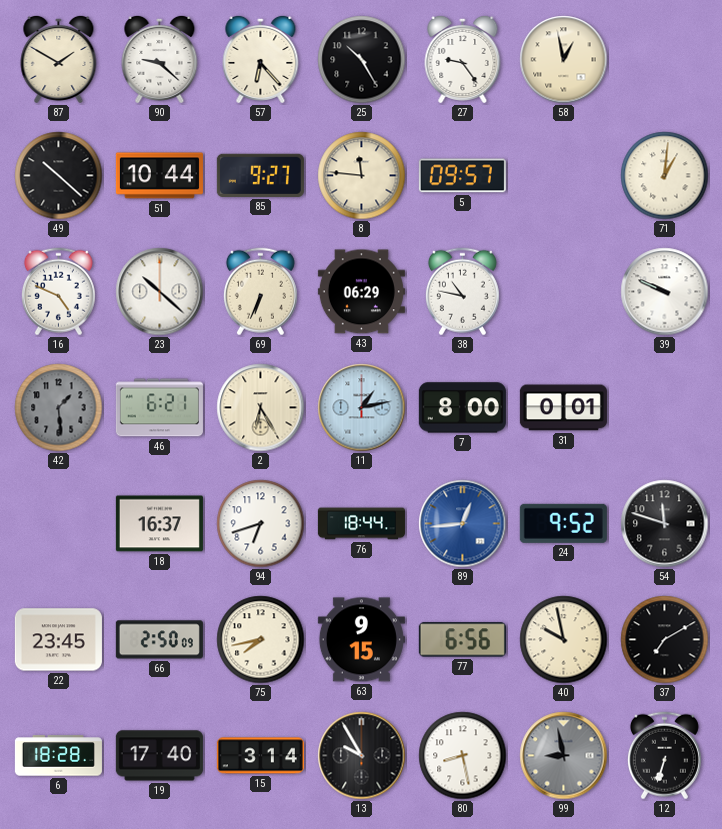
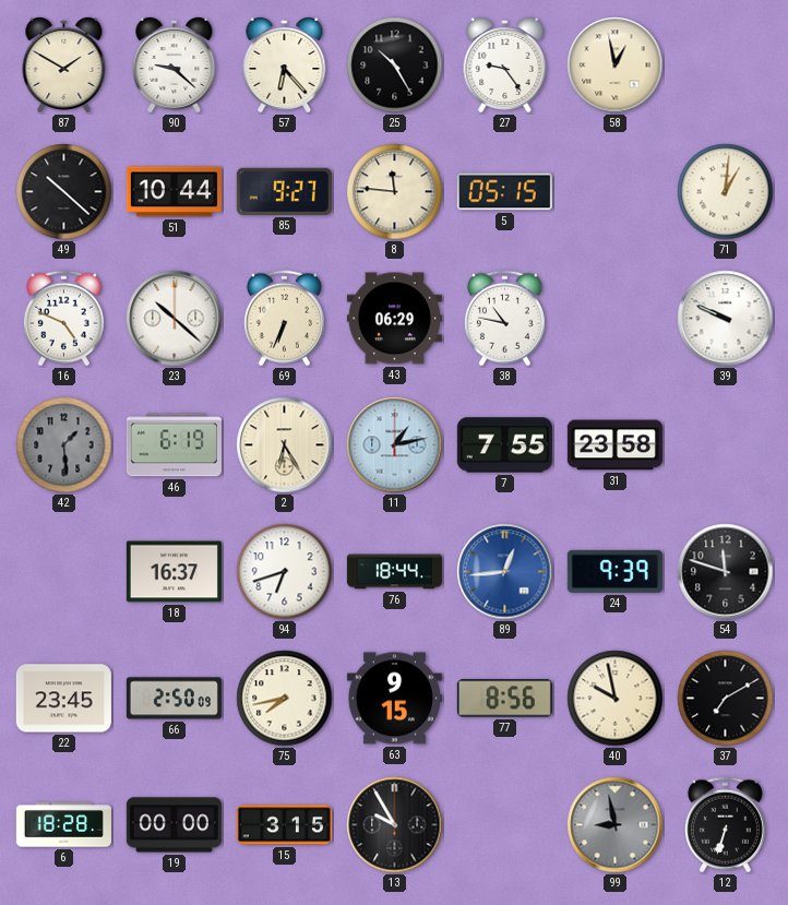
5: 09:57 -> 05:15 (504, 192)
46: 6:21 -> 6:19 (174, 445)
7: 8:00 -> 7:55 (504, 445)
31: 0:01 -> 23:58 (614, 445)
24: 9:52 -> 9:39 (614, 571)
77: 6:56 -> 8:56 (504, 699)
19: 17:40 -> 00:00 (174, 825)
15: 3:14 -> 3:15 (284, 825)
80: 8:28 -> none (463, 756)
